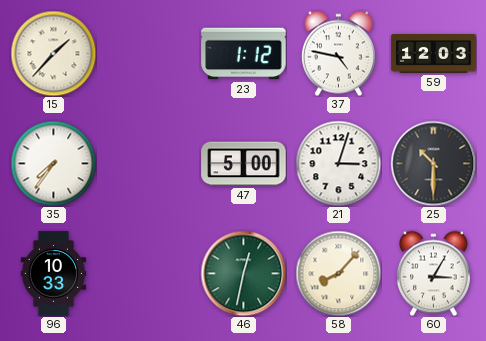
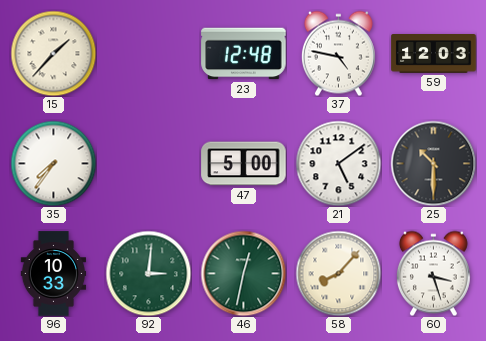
23: 1:12 -> 12:48 (244, 54)
21: 3:03 -> 5:09 (338, 163)
92: none -> 3:01 (148, 273)
60: 3:05 -> 3:27 (433, 273)
